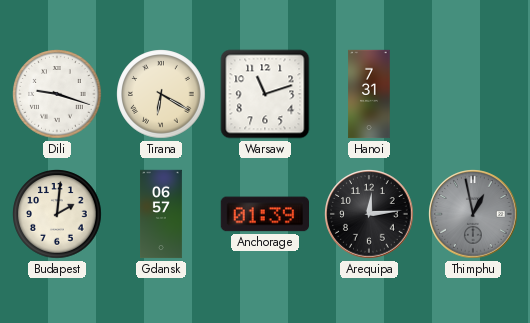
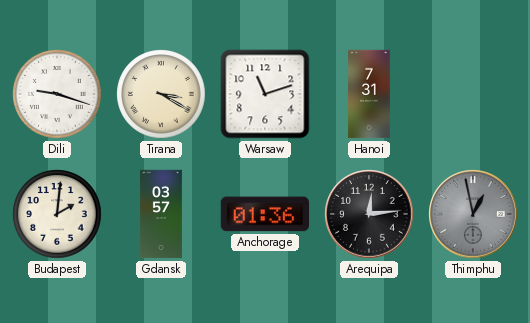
Tirana: 6:20 -> 3:20 (161, 94)
Gdansk: 06:57 -> 03:57 (162, 214)
Anchorage: 01:39 -> 01:36 (264, 214)
